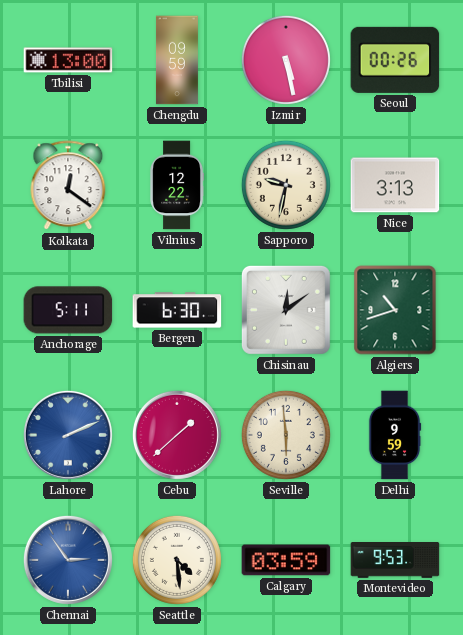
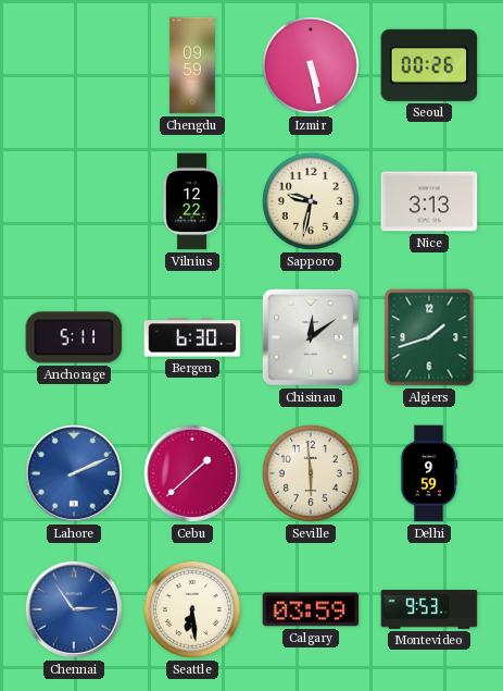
Tbilisi: 13:00 -> none (68, 60)
Kolkata: 12:21 -> none (68, 186)
Algiers: 10:42 -> 1:42 (429, 337)
Seattle: 4:29 -> 6:29 (192, 609)
